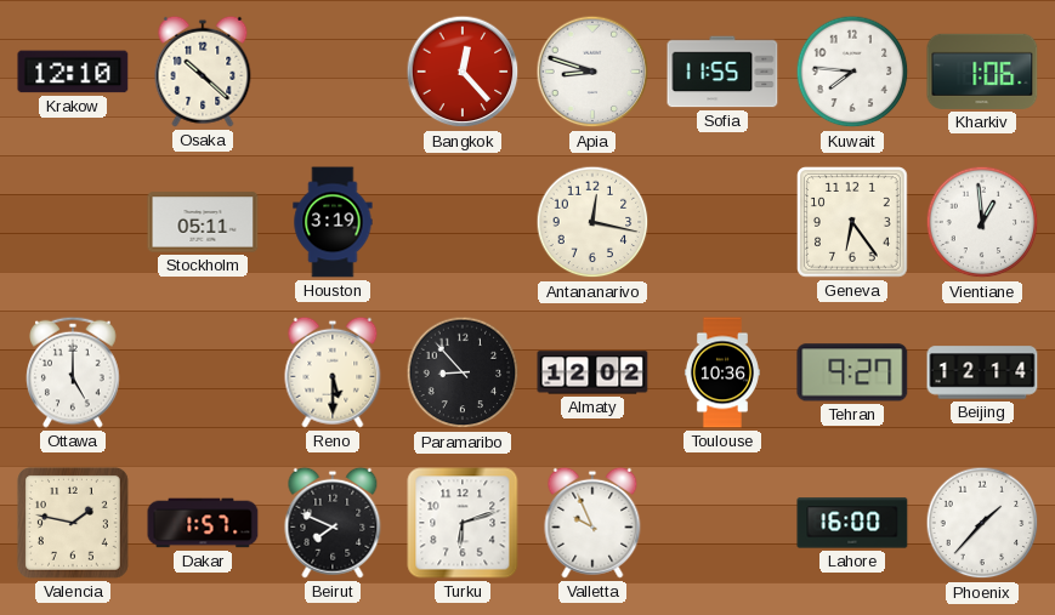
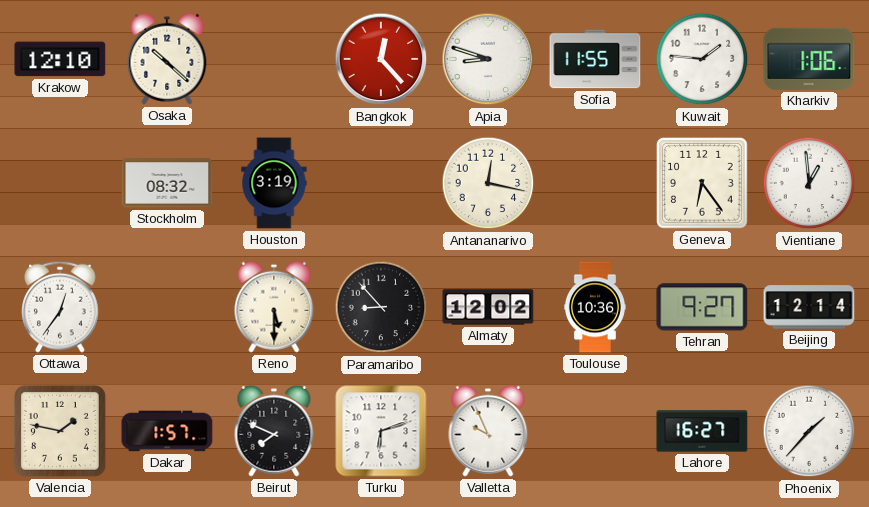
Kuwait: 7:46 -> 1:46 (702, 59)
Stockholm: 05:11 -> 08:32 (167, 183)
Ottawa: 5:00 -> 12:36 (60, 307)
Lahore: 16:00 -> 16:27 (702, 431)
